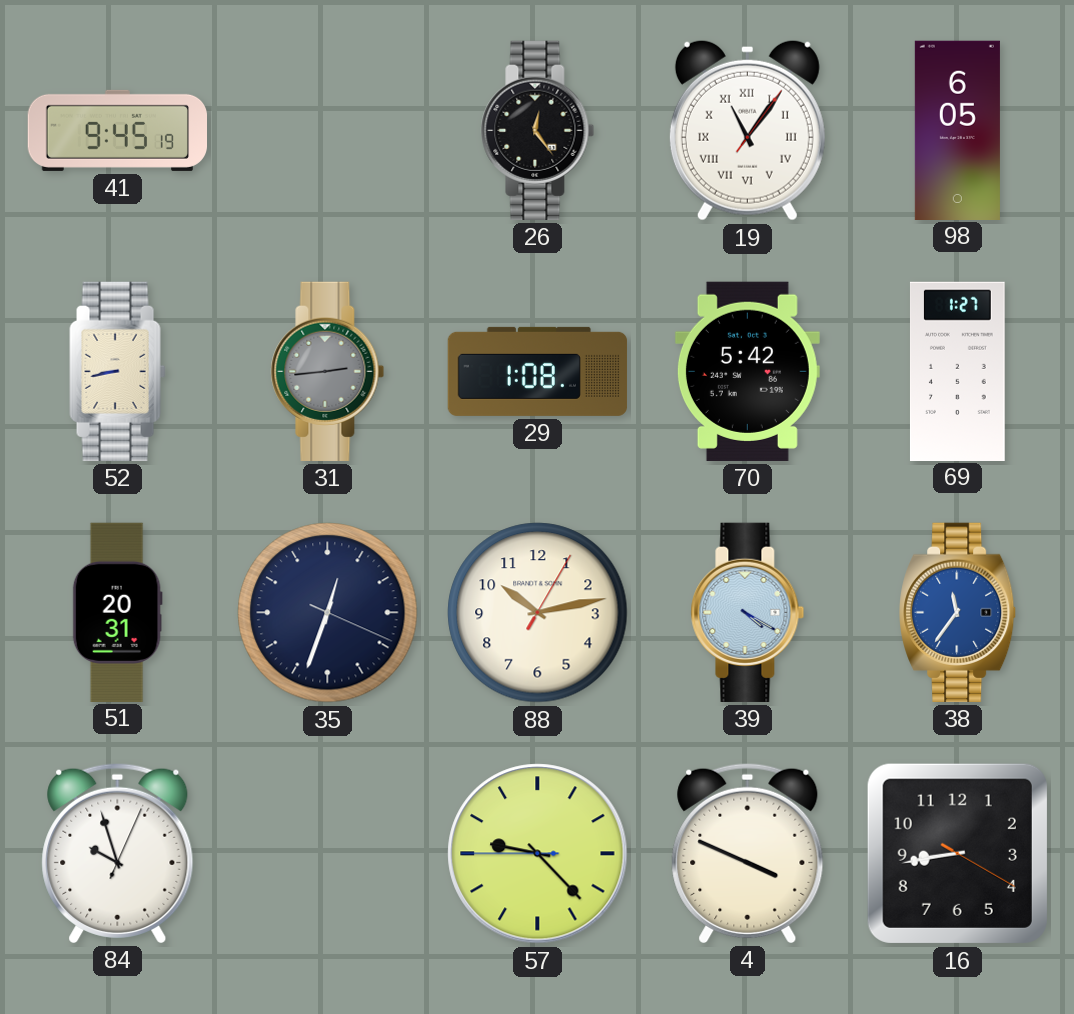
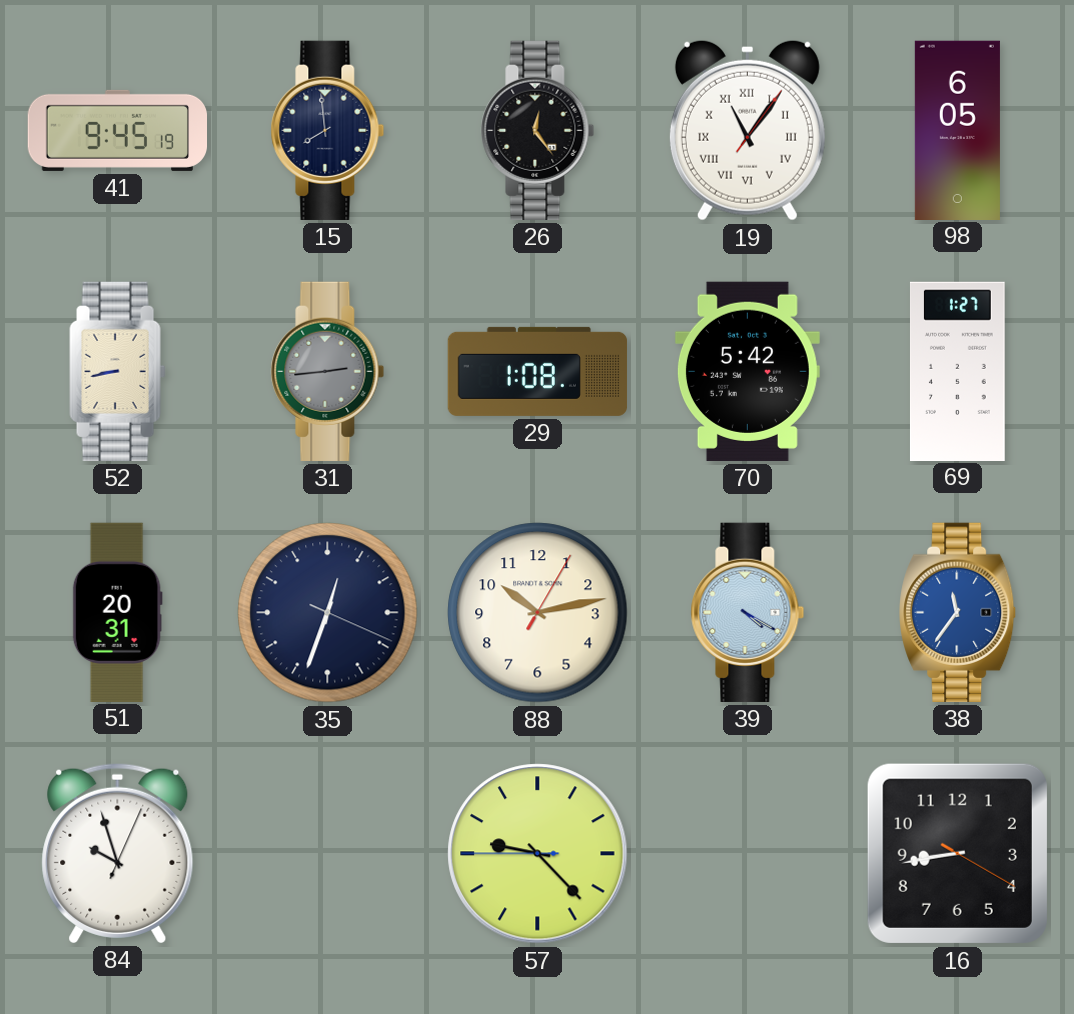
15: none -> 7:59 (328, 130)
4: 3:49 -> none (748, 853)
